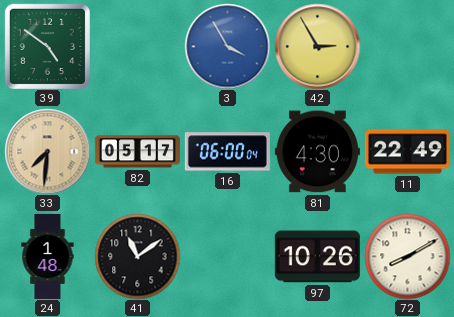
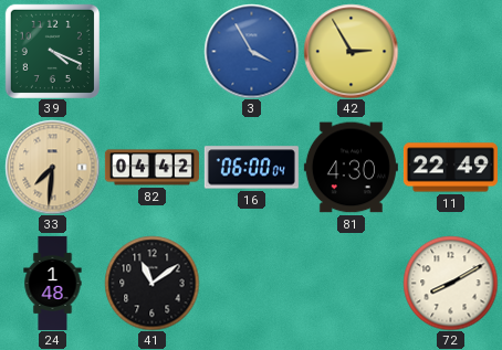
39: 4:51 -> 4:19 (52, 51)
82: 05:17 -> 04:42 (151, 168)
97: 10:26 -> none (317, 257)
